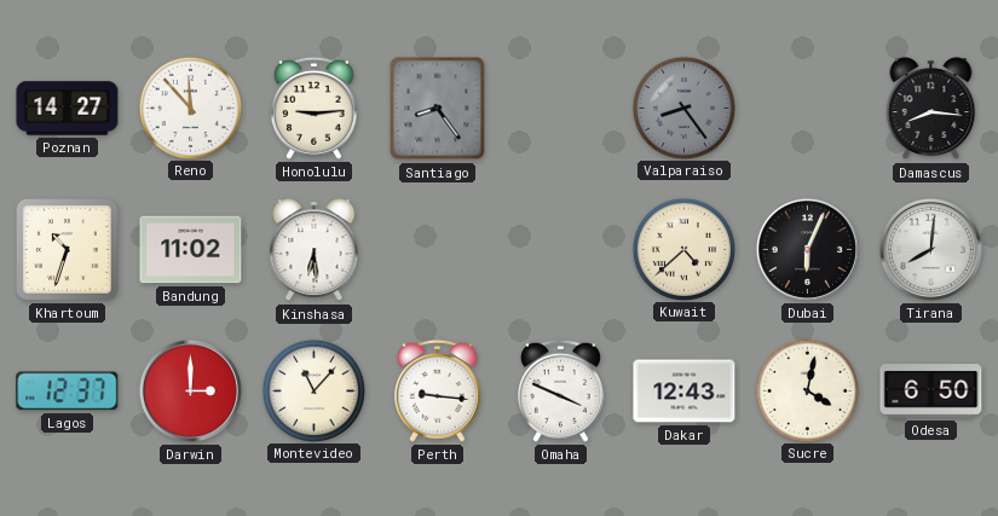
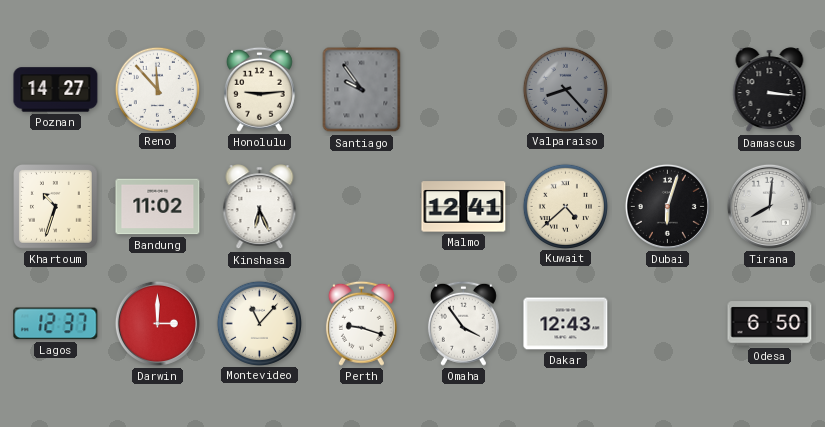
Santiago: 8:24 -> 9:54 (362, 90)
Valparaiso: 8:24 -> 8:23 (565, 89)
Damascus: 8:16 -> 3:16 (770, 90)
Kinshasa: 6:29 -> 6:26 (260, 207)
Malmo: none -> 12:41 (464, 207)
Dubai: 6:04 -> 6:03 (667, 206)
Perth: 9:16 -> 9:18 (361, 323)
Omaha: 3:49 -> 3:54 (463, 323)
Sucre: 4:02 -> none (807, 390)
